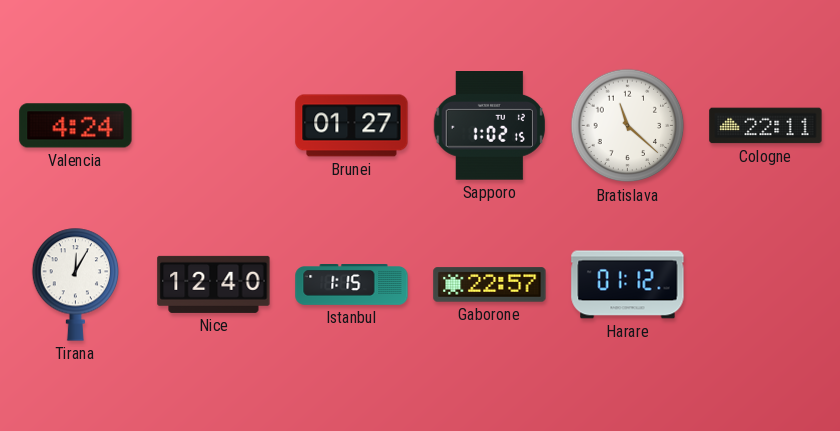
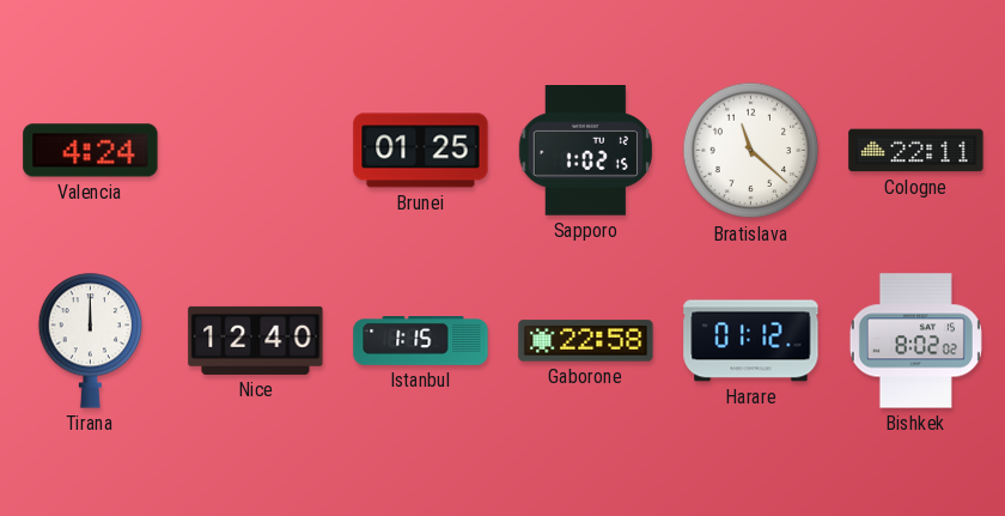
Brunei: 01:27 -> 01:25 (421, 151)
Tirana: 12:05 -> 12:00 (91, 340)
Gaborone: 22:57 -> 22:58 (586, 341)
Bishkek: none -> 8:02 (915, 341)
